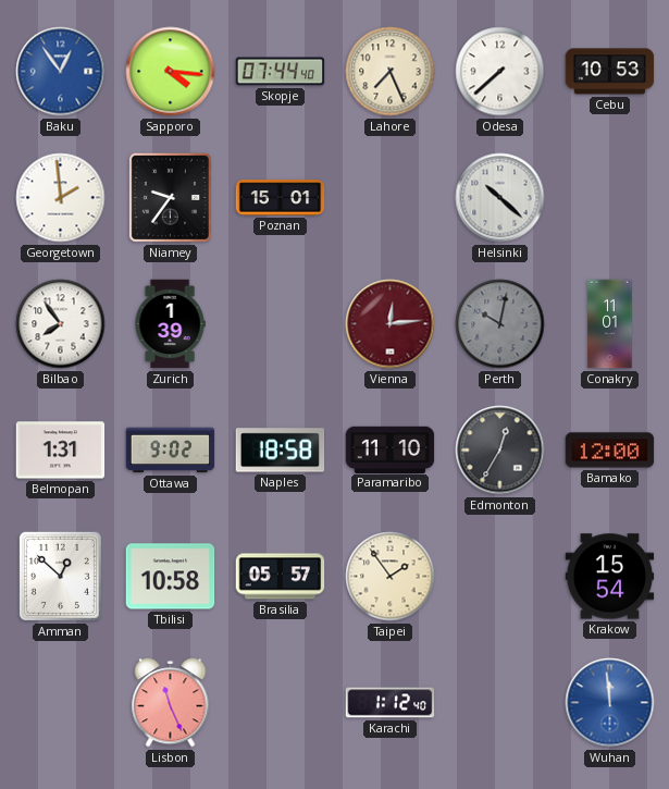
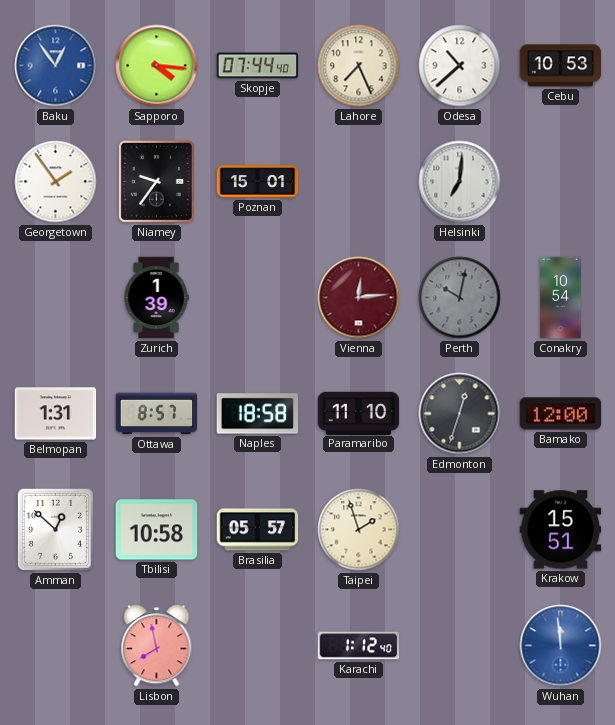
Odesa: 7:38 -> 10:38 (460, 66)
Georgetown: 1:59 -> 1:54 (56, 182)
Helsinki: 10:22 -> 7:01 (460, 182)
Bilbao: 7:54 -> none (61, 324)
Conakry: 11:01 -> 10:54 (561, 298)
Ottawa: 9:02 -> 8:57 (157, 414)
Edmonton: 12:35 -> 12:33 (460, 414)
Taipei: 1:54 -> 1:57 (359, 530)
Krakow: 15:54 -> 15:51 (561, 530)
Lisbon: 11:26 -> 7:58 (157, 646)
